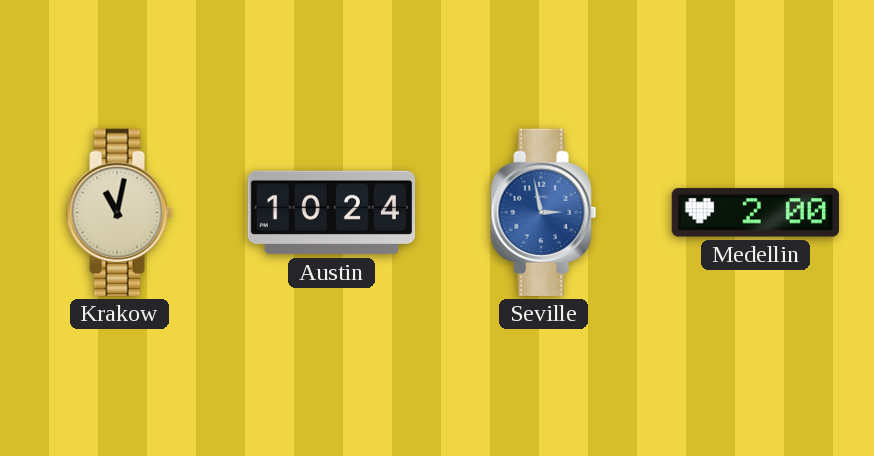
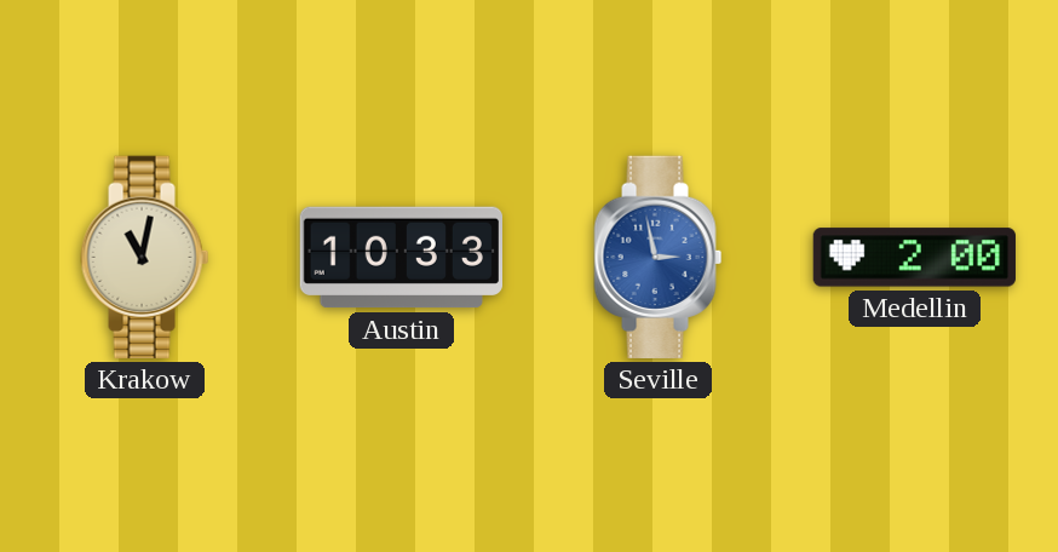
Austin: 10:24 -> 10:33 (401, 258)
